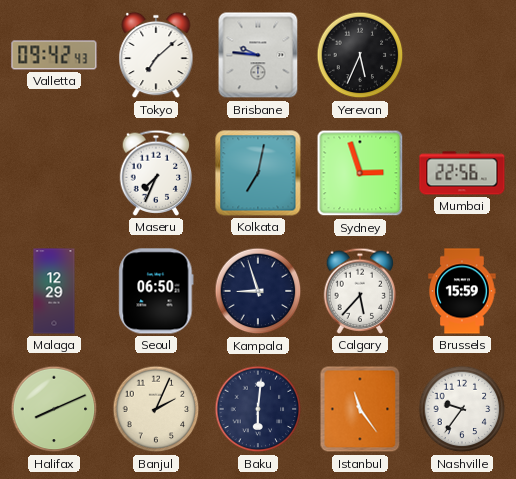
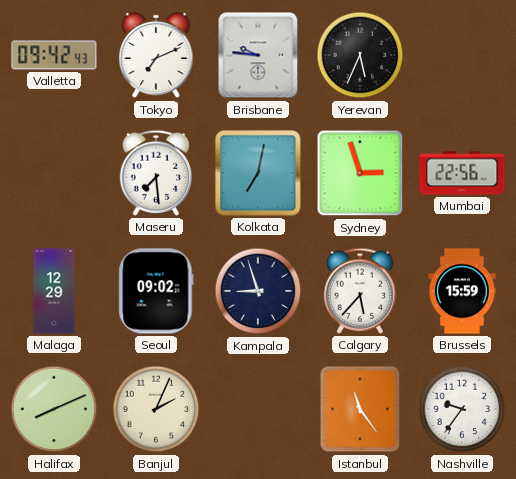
Tokyo: 7:08 -> 7:11 (156, 55)
Maseru: 7:34 -> 7:29 (156, 173)
Seoul: 06:50 -> 09:02 (156, 291)
Baku: 6:01 -> none (258, 409)
